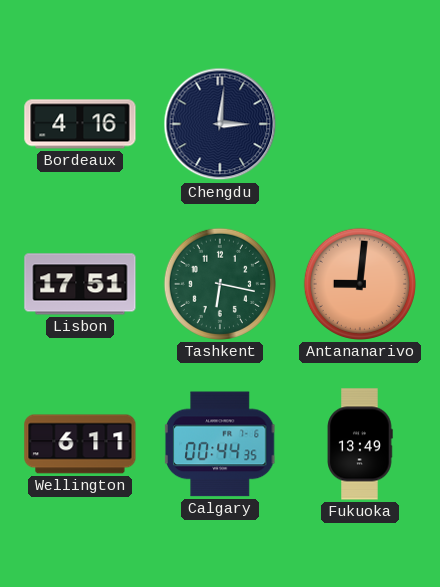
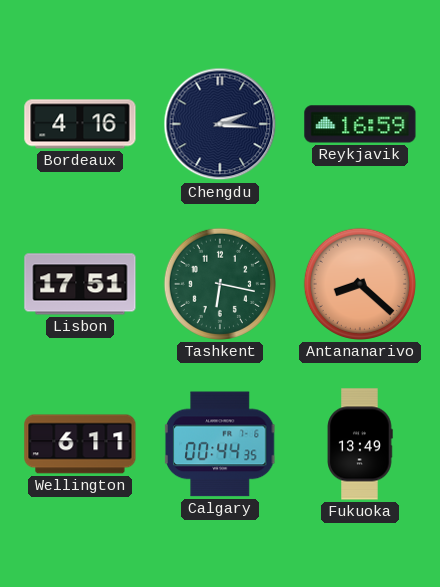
Chengdu: 3:01 -> 2:16 (220, 124)
Reykjavik: none -> 16:59 (360, 124)
Antananarivo: 9:01 -> 8:22 (360, 284)
